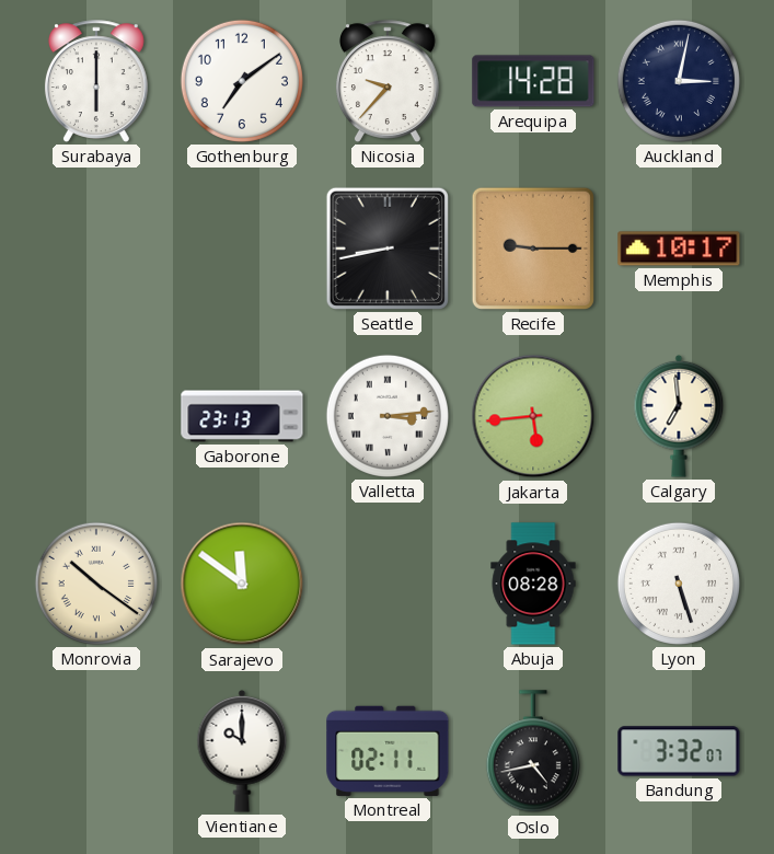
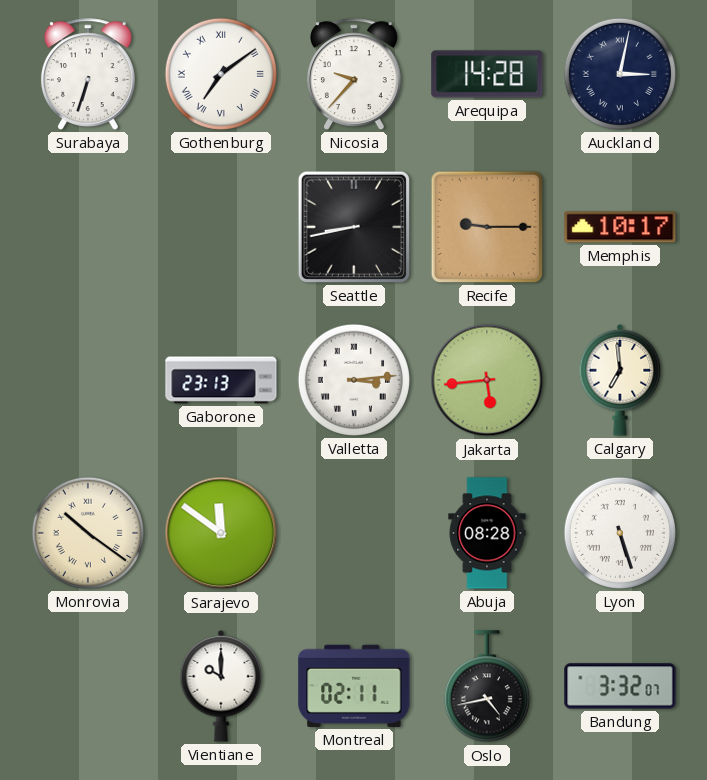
Surabaya: 6:00 -> 6:33 (88, 74)
Gothenburg numerals: Arabic -> Roman (221, 74)
